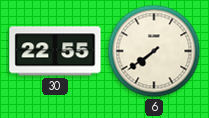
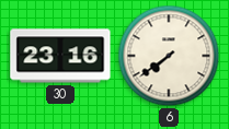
30: 22:55 -> 23:16 (60, 56)
